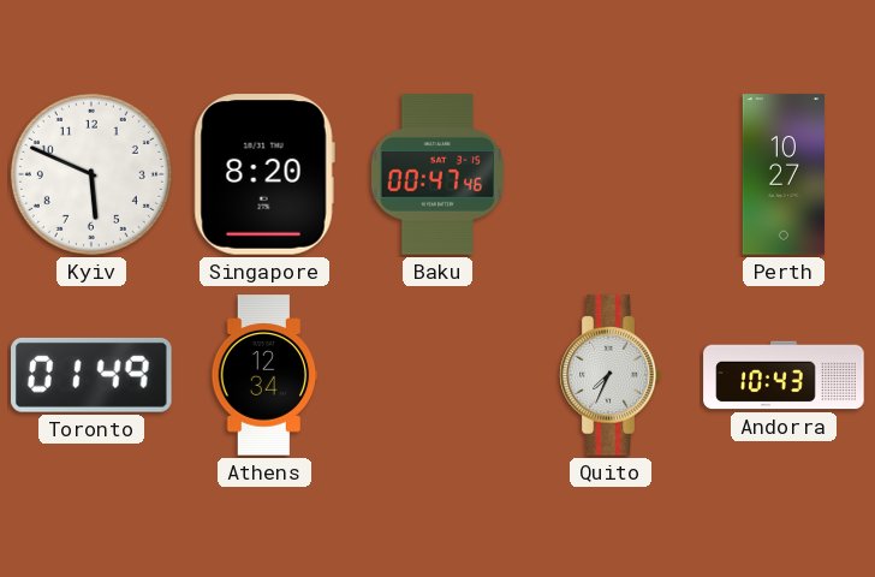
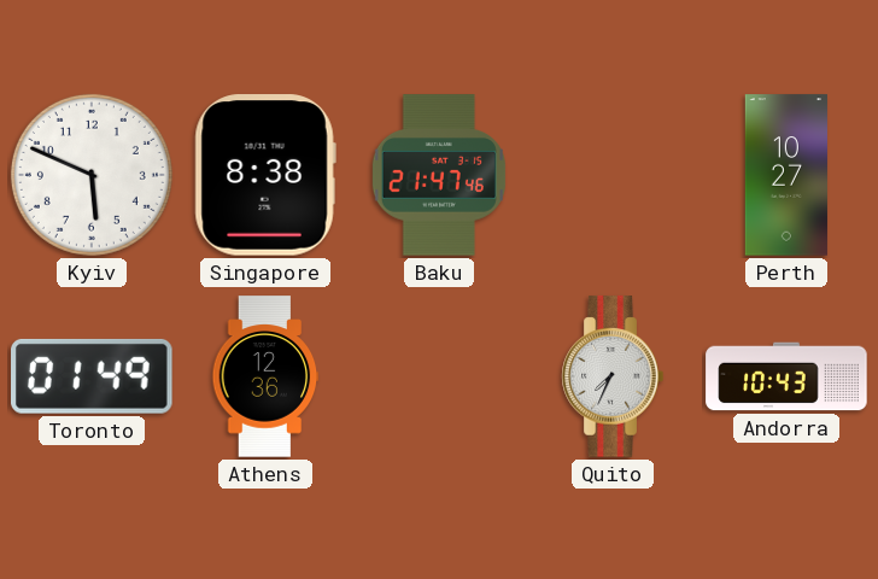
Singapore: 8:20 -> 8:38 (265, 175)
Baku: 00:47 -> 21:47 (439, 175)
Athens: 12:34 -> 12:36 (265, 376)
